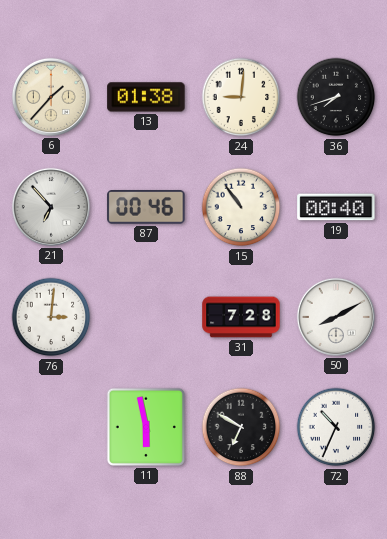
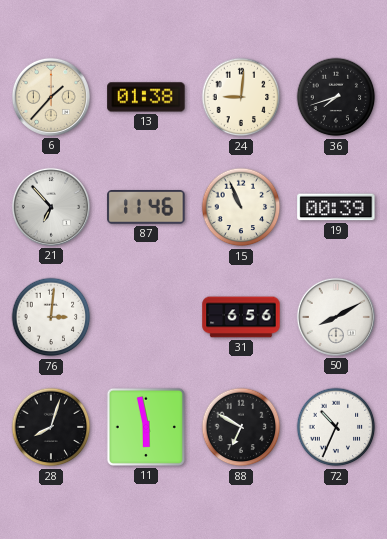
87: 00:46 -> 11:46 (146, 208)
15: 10:54 -> 10:56 (241, 207)
19: 00:40 -> 00:39 (336, 207)
31: 7:28 -> 6:56 (241, 317)
28: none -> 8:03 (51, 427)
